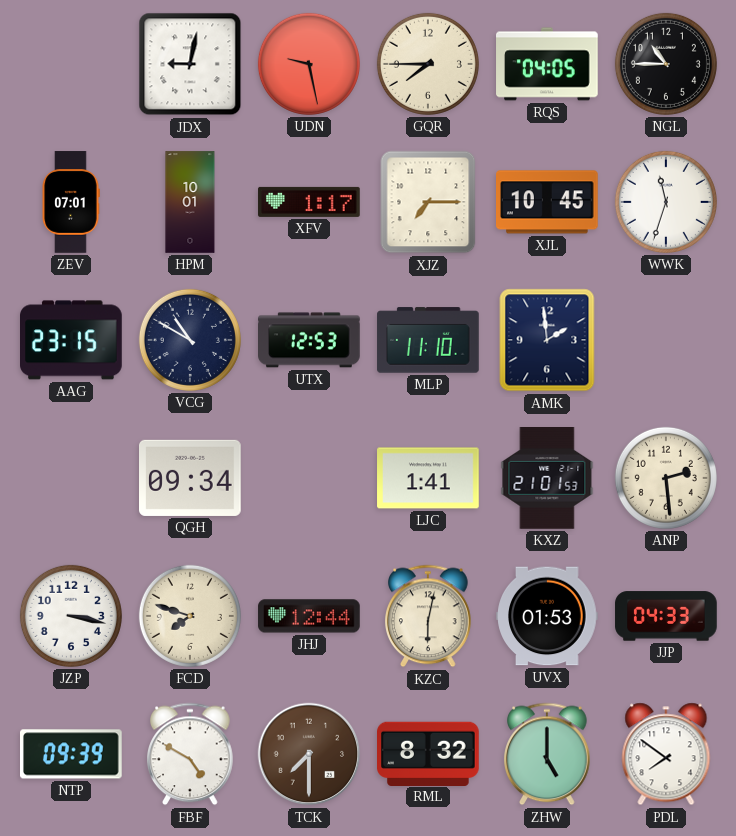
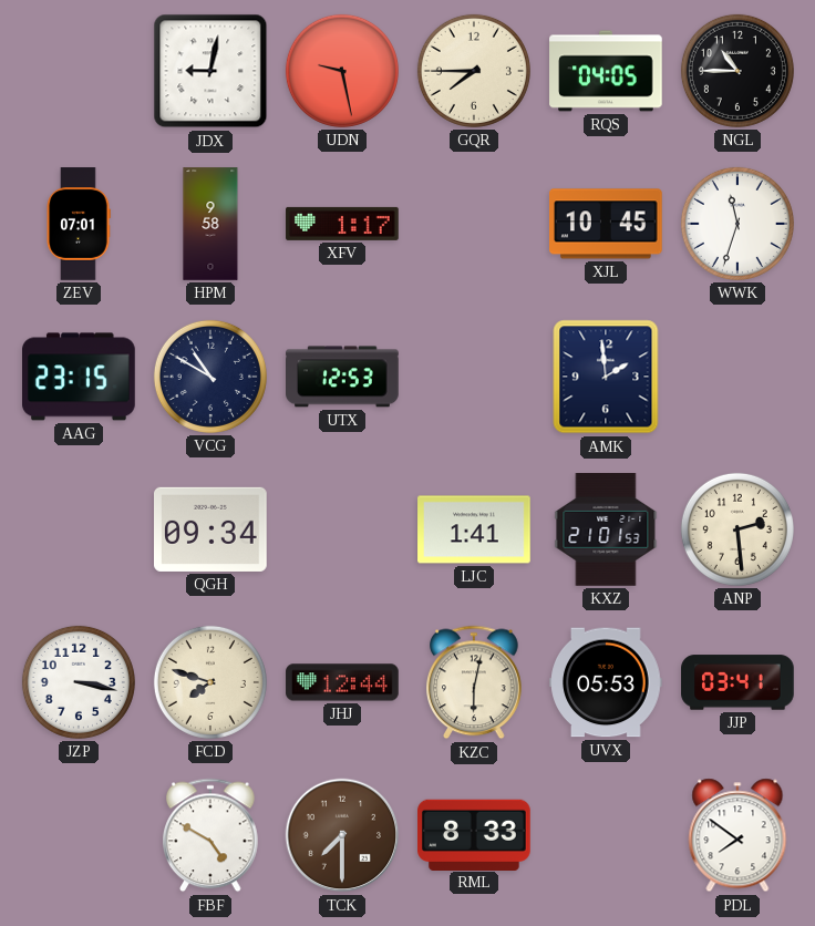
HPM: 10:01 -> 9:58 (210, 224)
XJZ: 7:15 -> none (428, 202)
MLP: 11:10 -> none (428, 340)
UVX: 01:53 -> 05:53 (606, 682)
JJP: 04:33 -> 03:41 (737, 682)
NTP: 09:39 -> none (72, 754)
RML: 8:32 -> 8:33 (475, 834)
ZHW: 5:00 -> none (547, 754)
